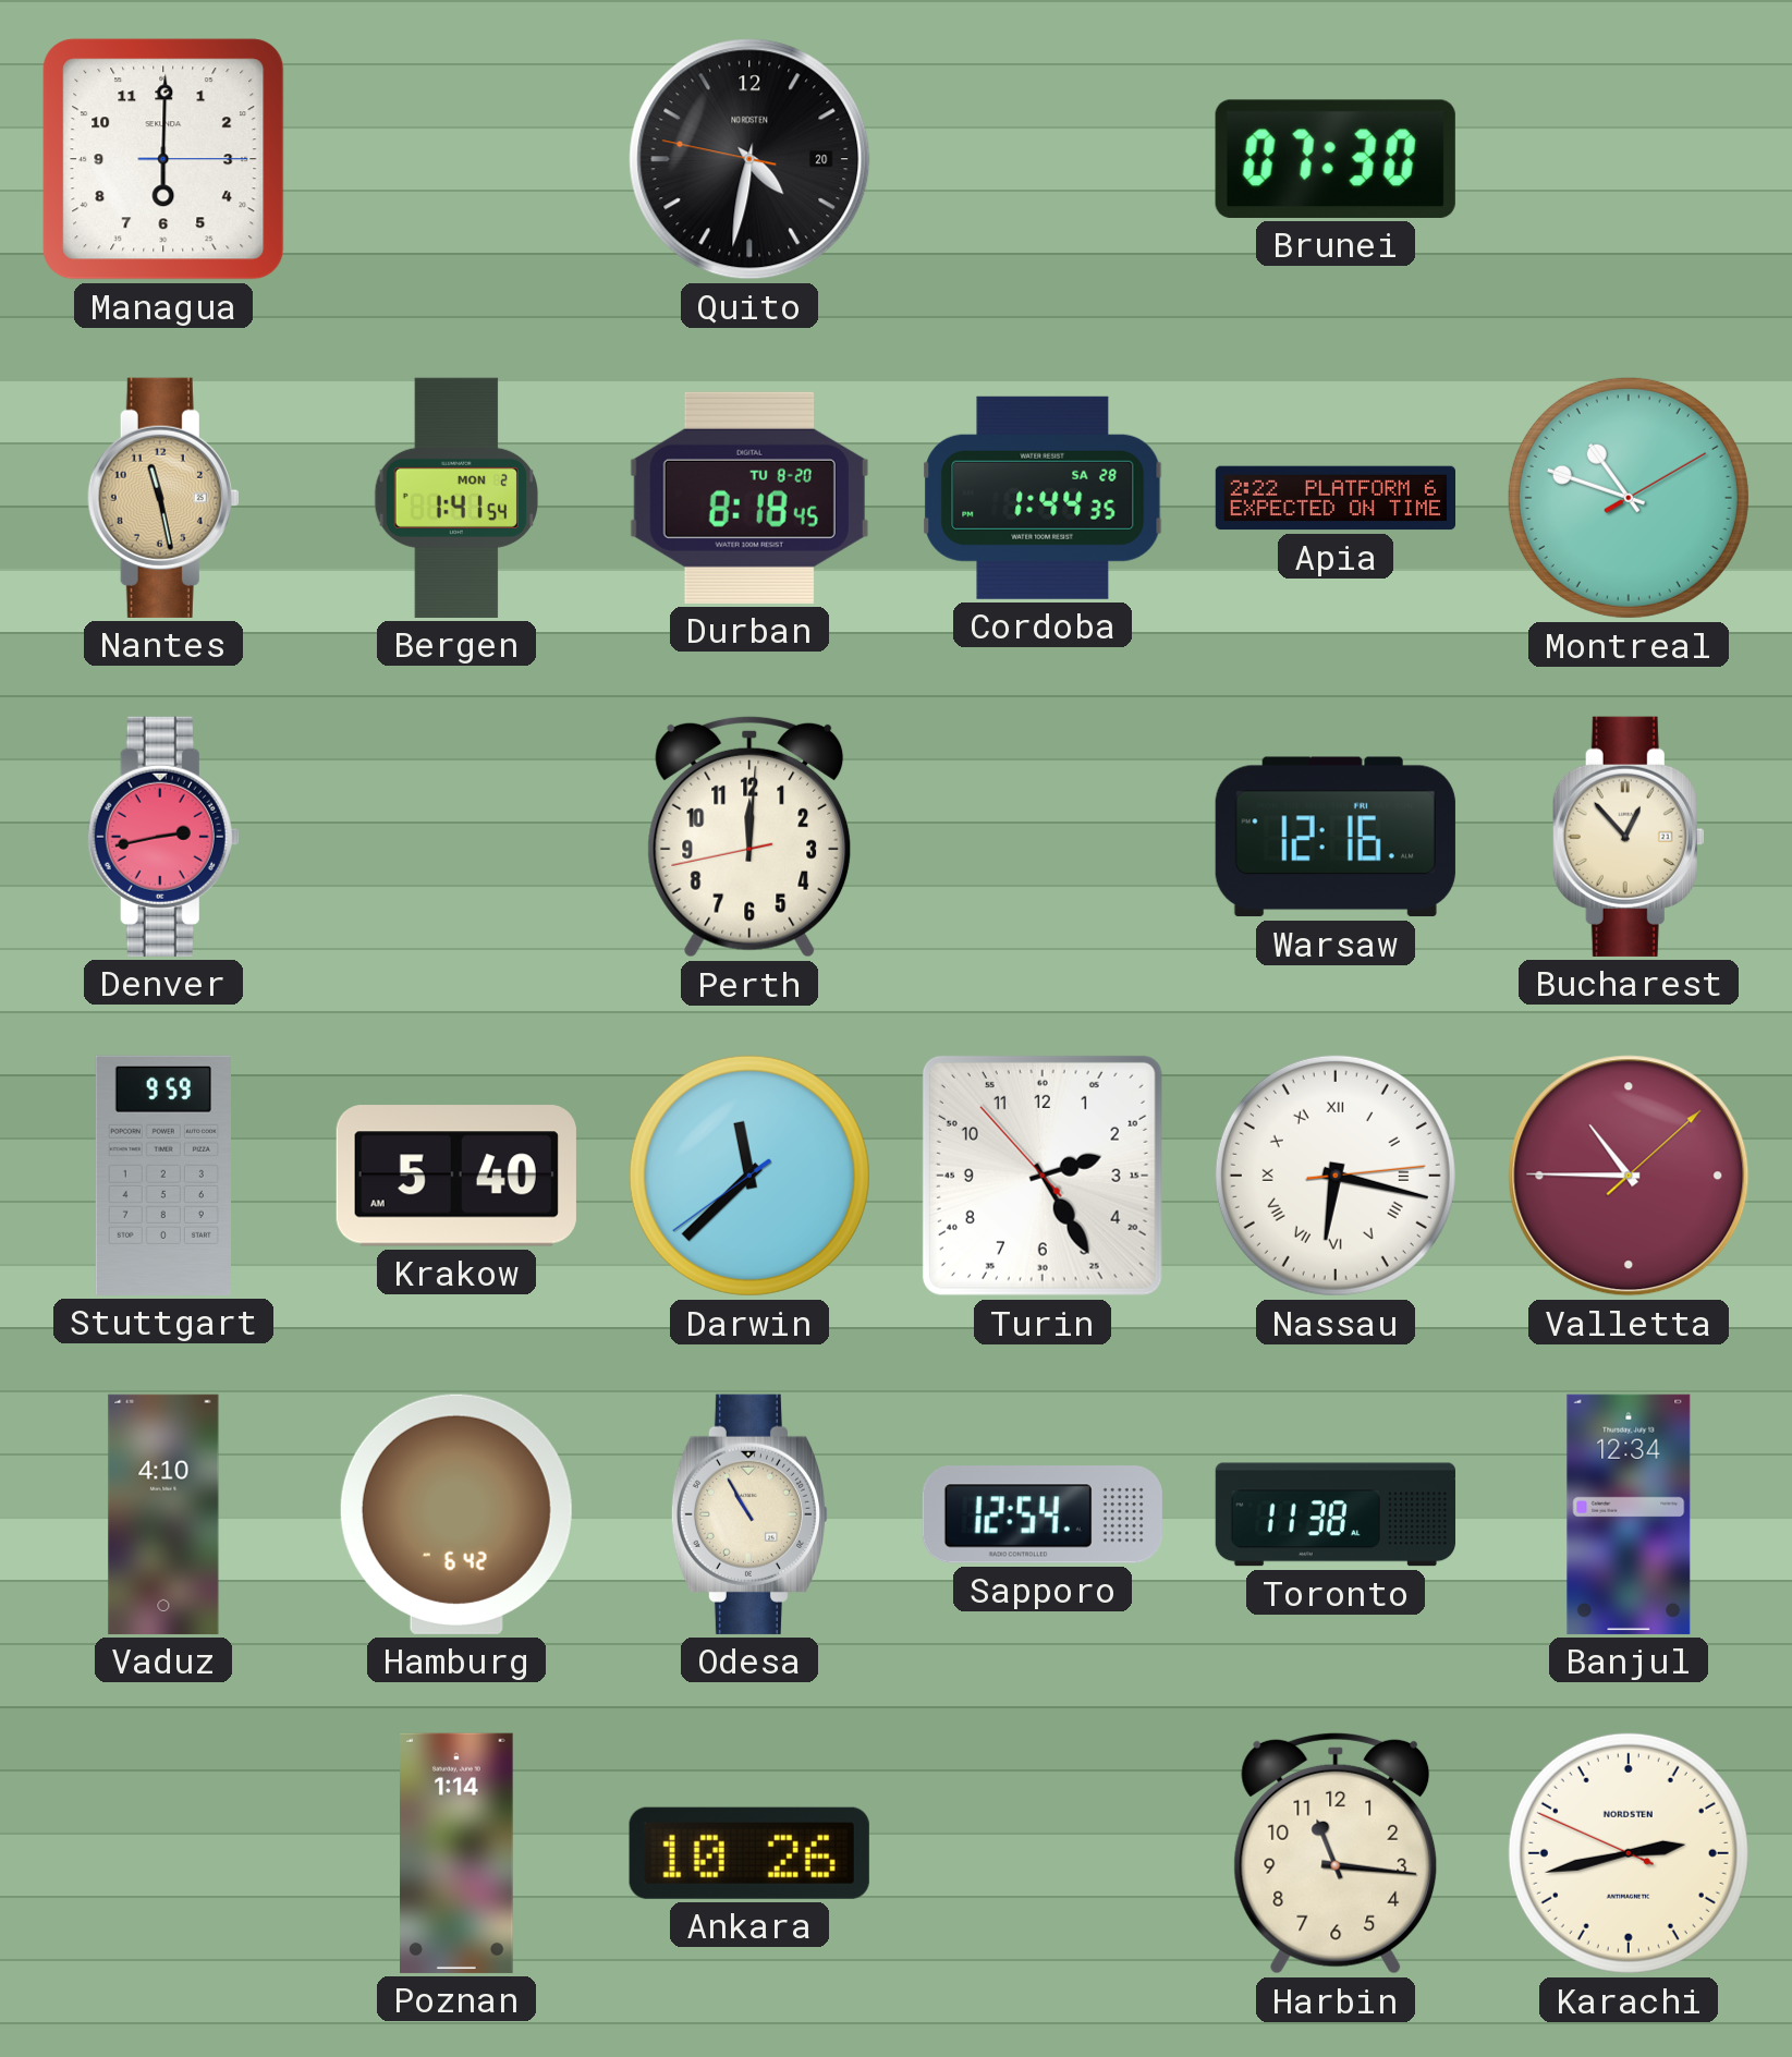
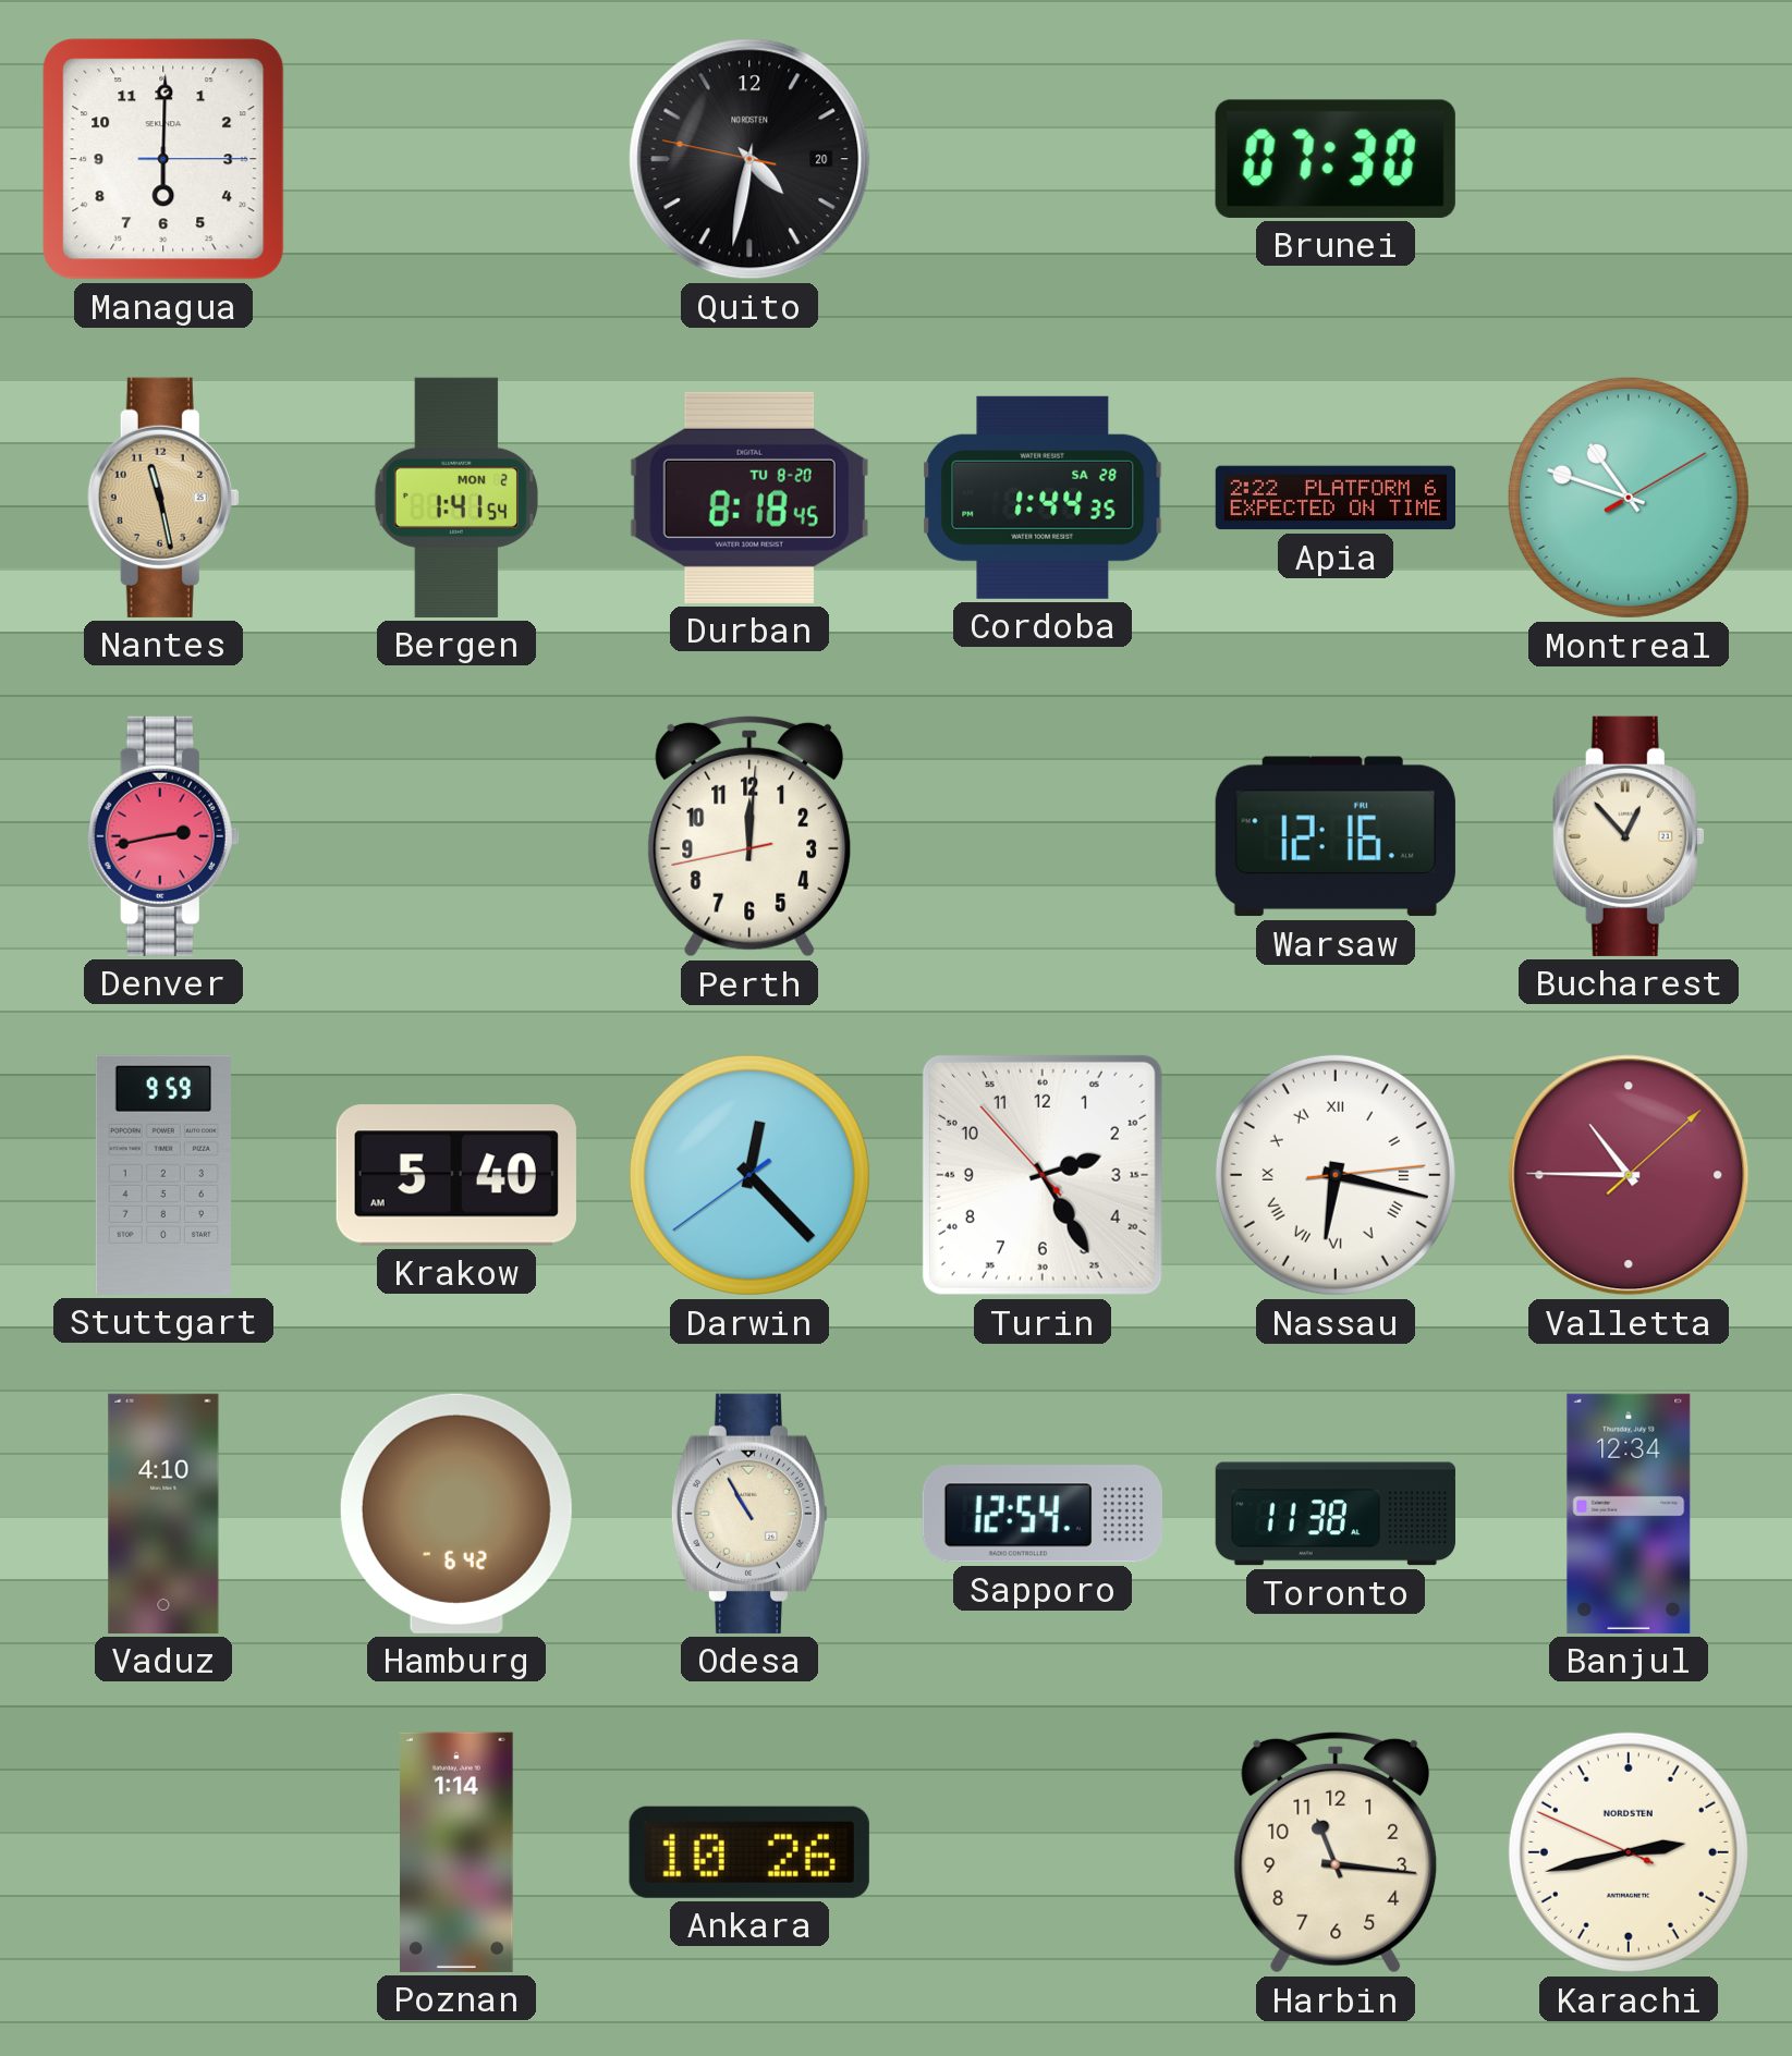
Darwin: 11:37 -> 12:22 (749, 1175)
